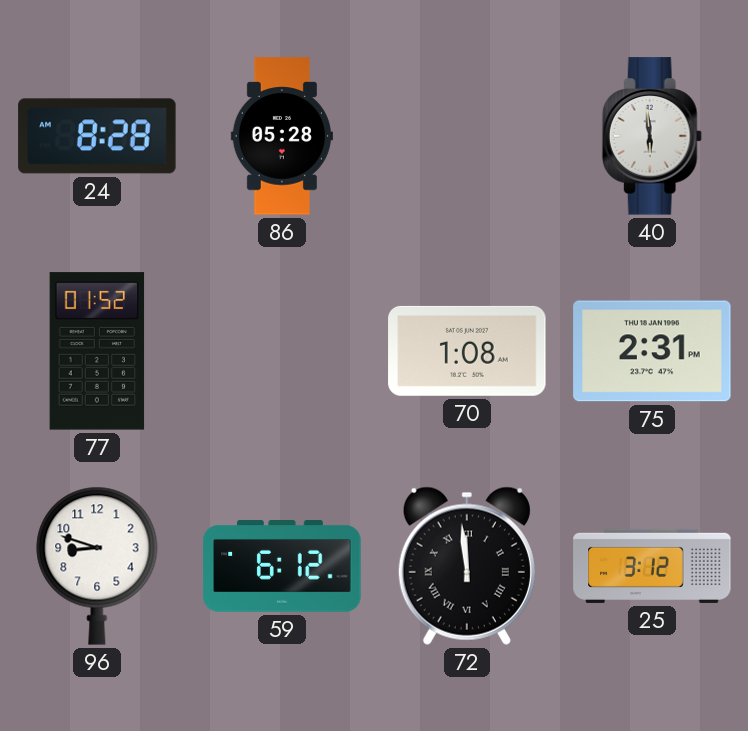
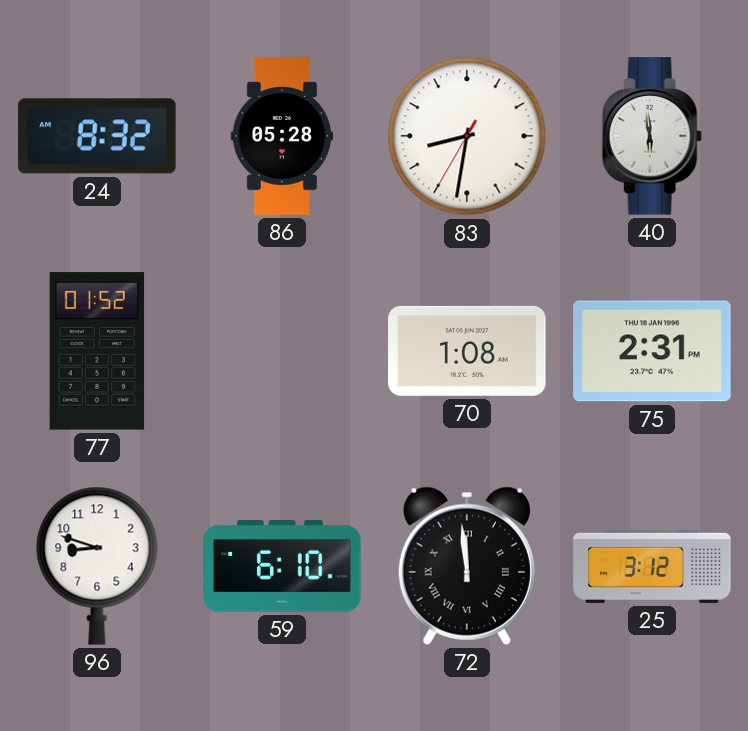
24: 8:28 -> 8:32 (97, 136)
83: none -> 8:31 (467, 136)
59: 6:12 -> 6:10 (282, 566)
